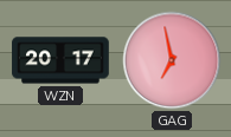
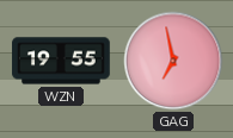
WZN: 20:17 -> 19:55 (61, 61)
